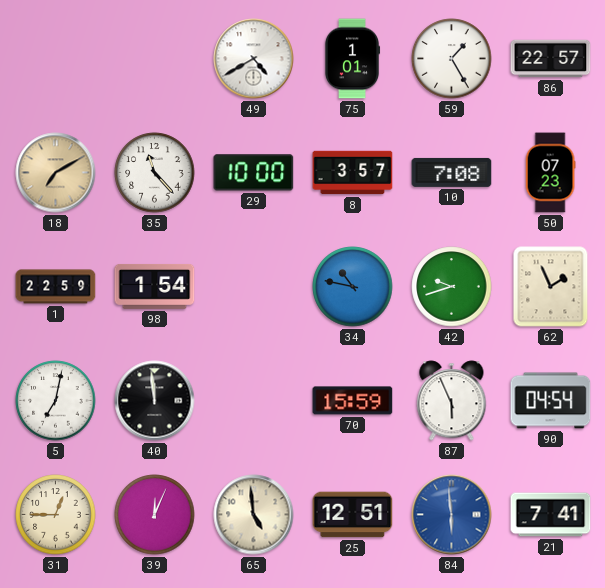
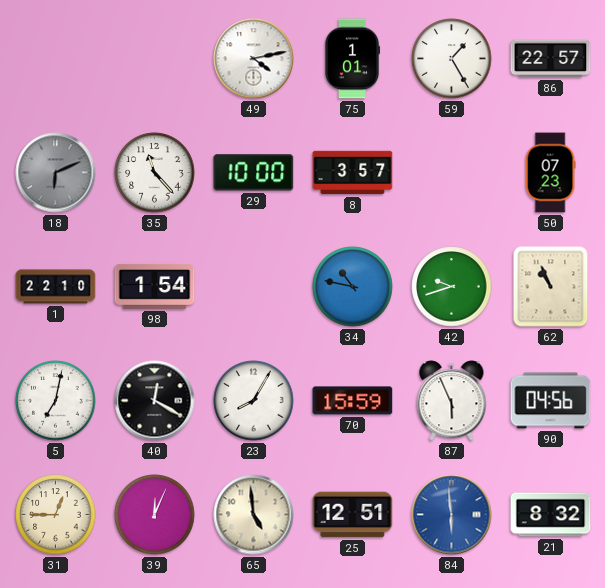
49: 4:40 -> 4:13 (254, 59)
18: 7:10 -> 6:11 (56, 173)
18 dial: champagne -> grey (56, 173)
10: 7:08 -> none (452, 172)
1: 22:59 -> 22:10 (56, 287)
62: 1:56 -> 10:56 (551, 287)
40: 11:59 -> 12:20 (155, 401)
23: none -> 8:05 (254, 401)
90: 04:54 -> 04:56 (551, 401)
21: 7:41 -> 8:32 (551, 515)
